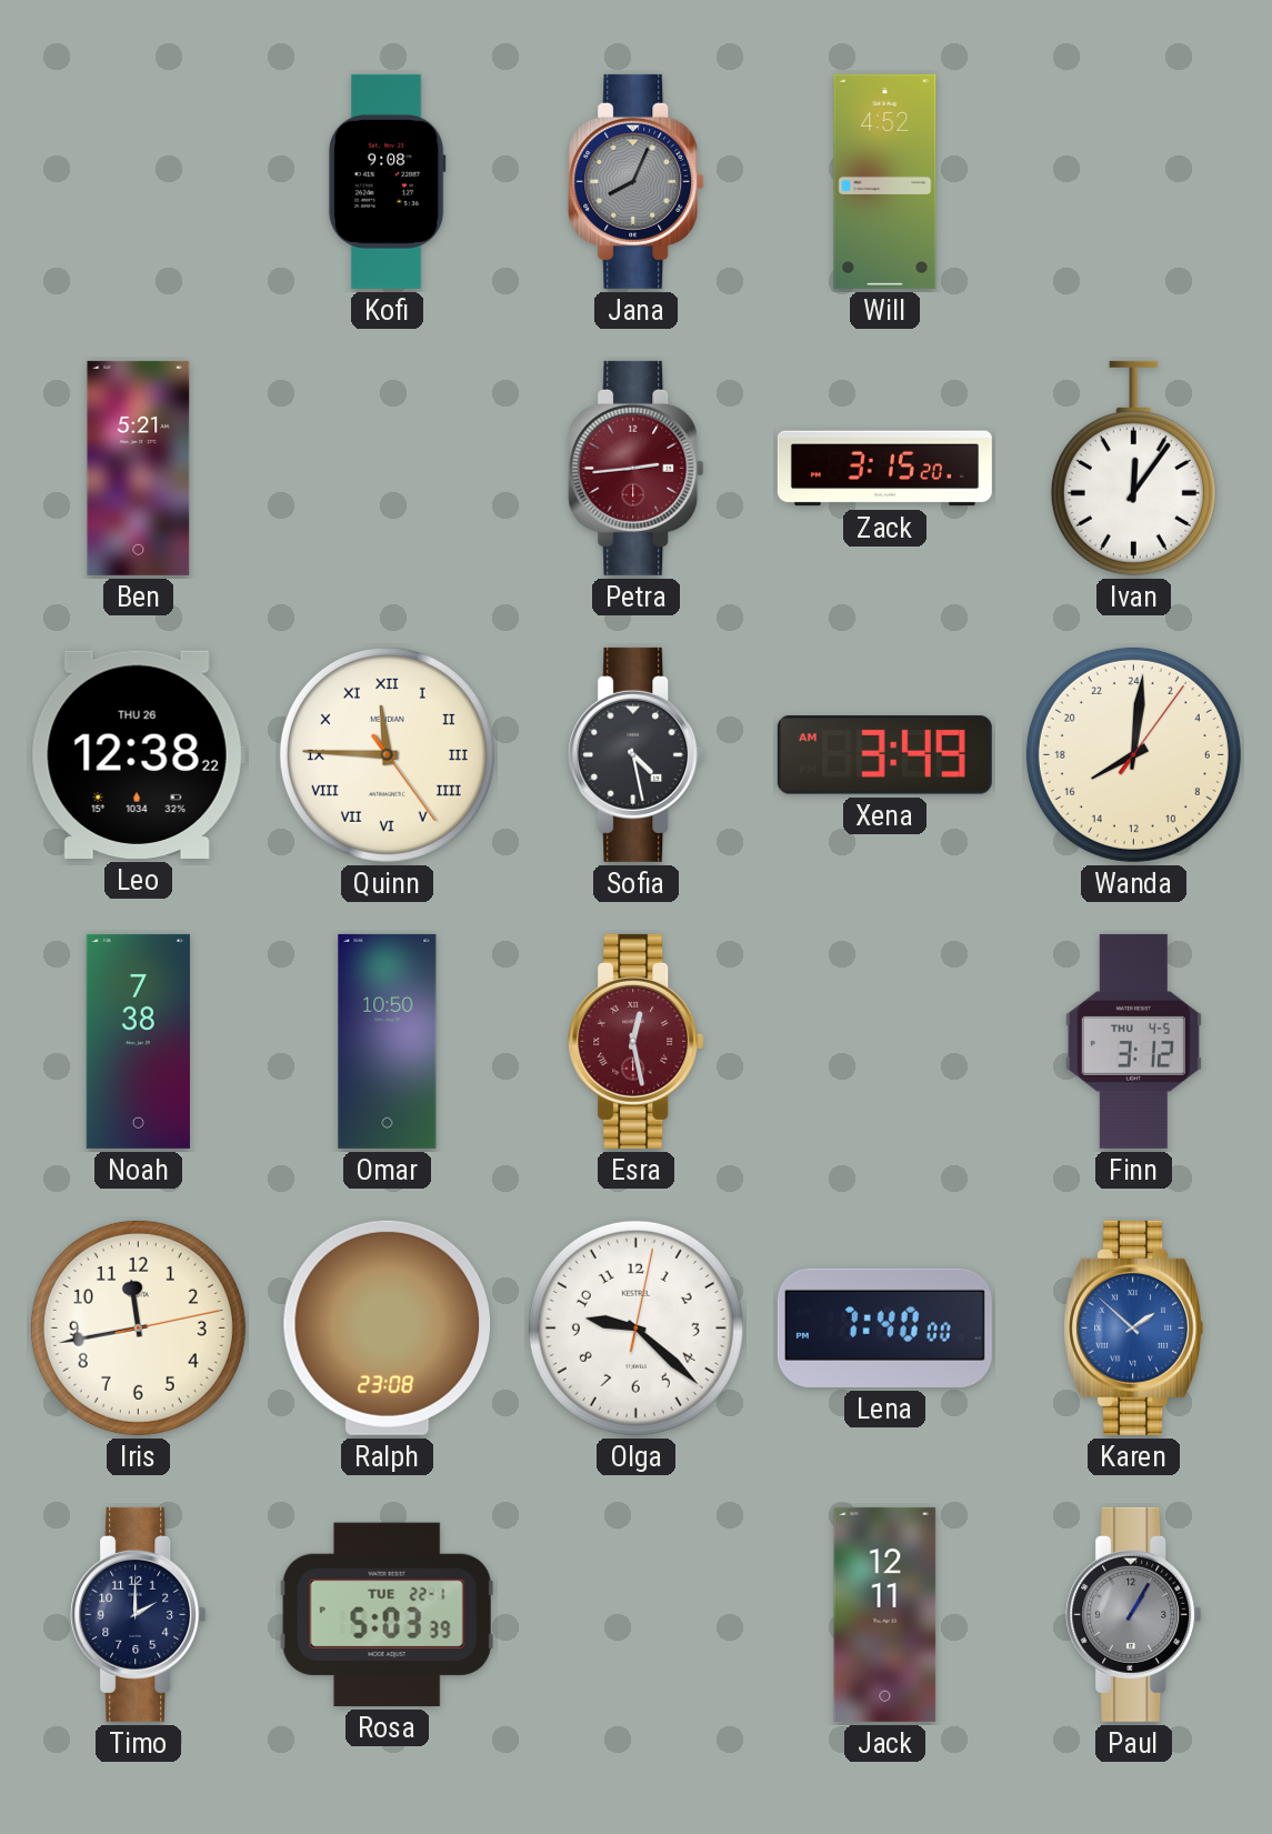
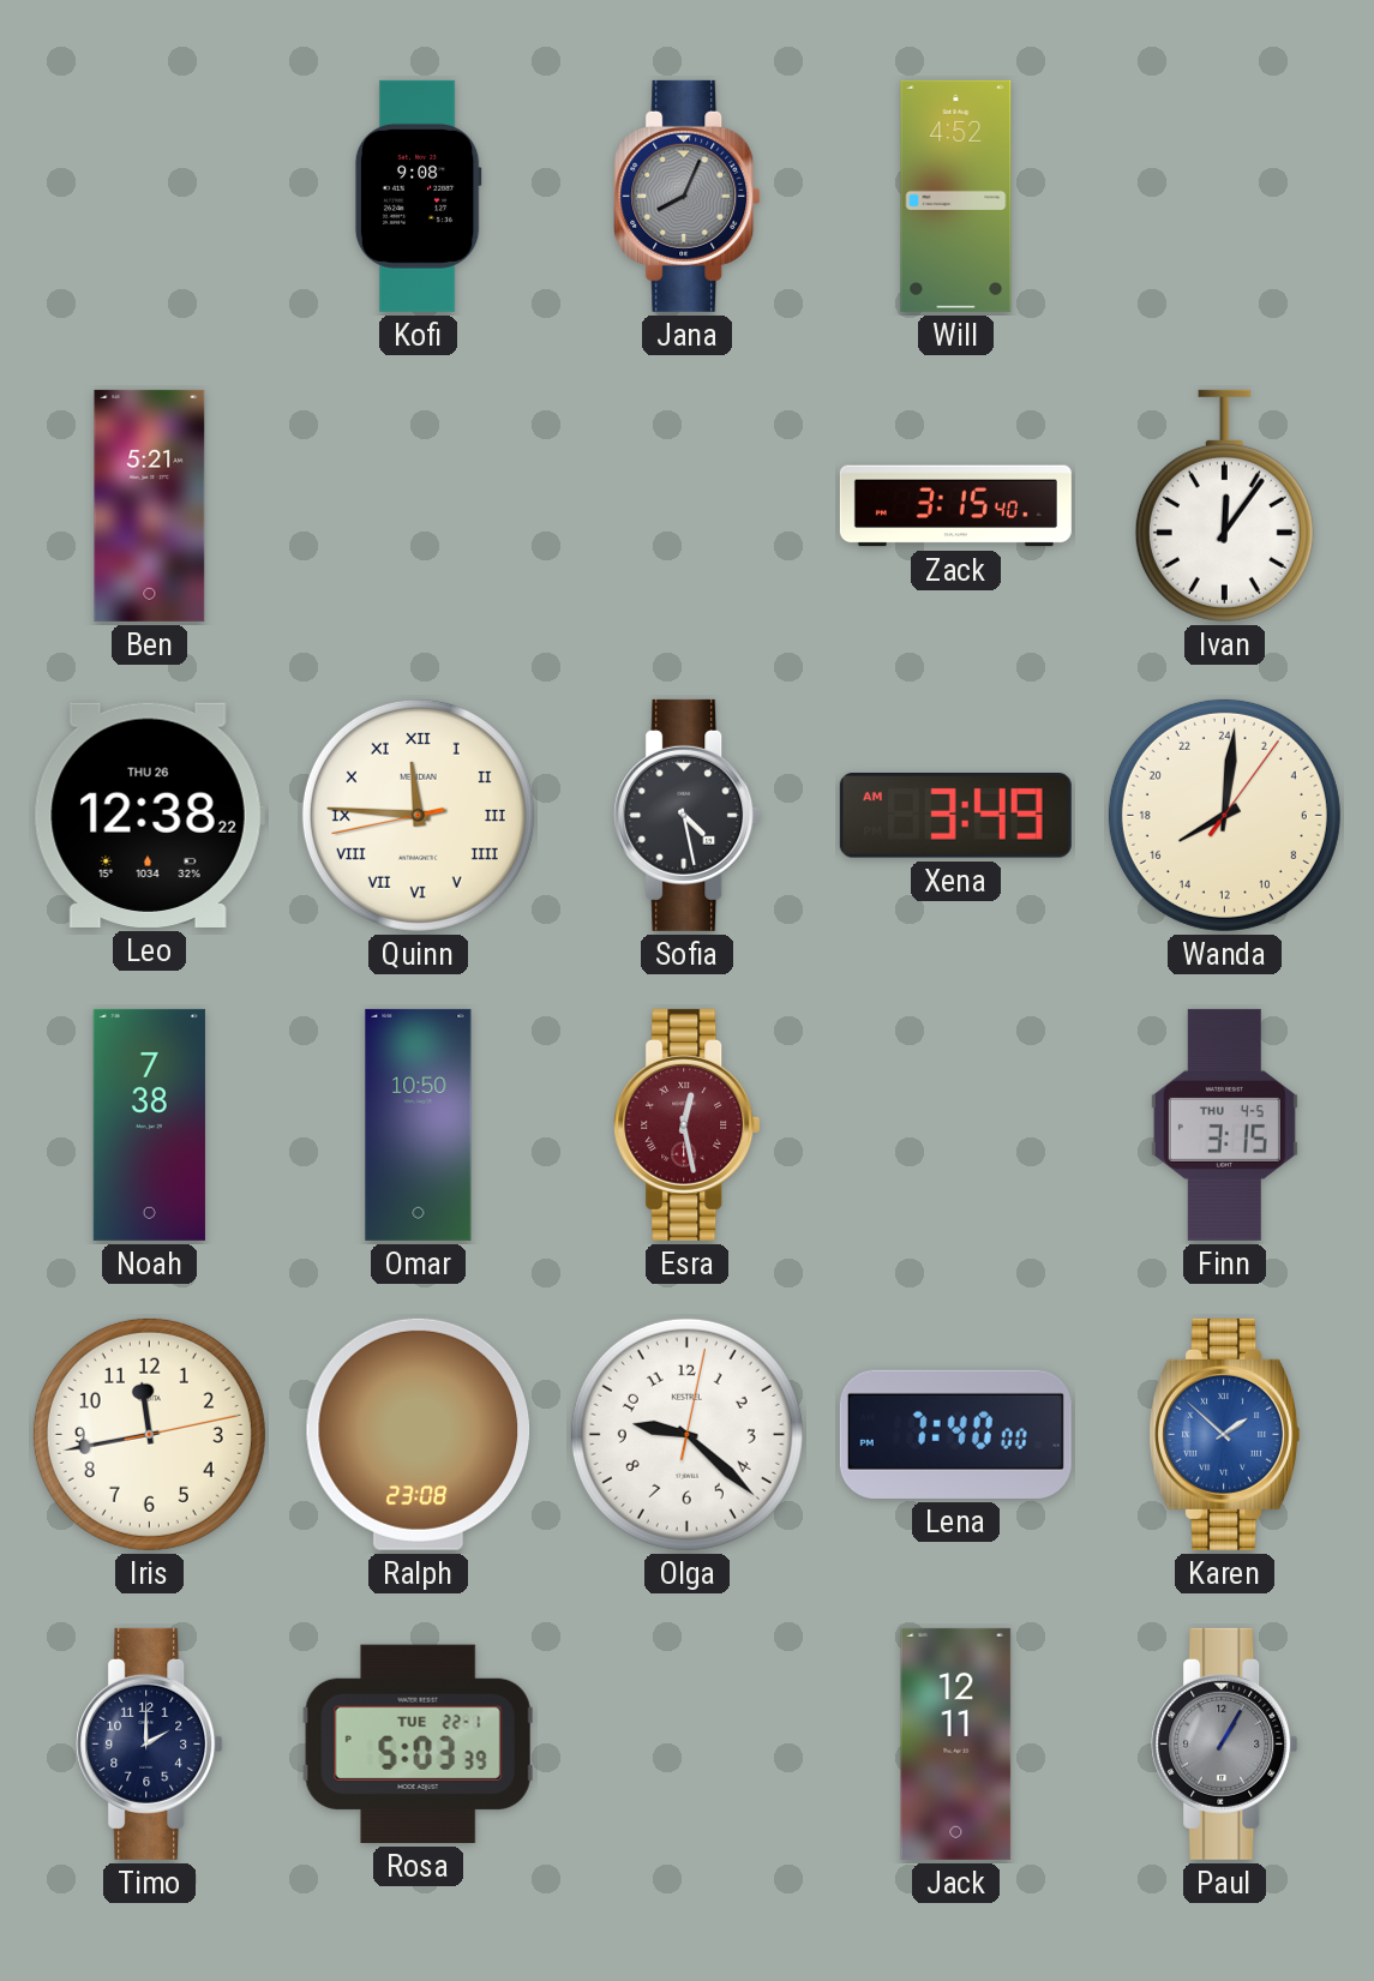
Petra: 2:44 -> none (637, 468)
Zack: 3:15:20 -> 3:15:40 (955, 506)
Quinn: 11:45:24 -> 11:45:43 (418, 815)
Finn: 3:12 -> 3:15 (1224, 1124)
